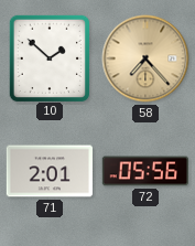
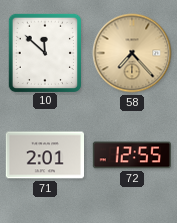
10: 1:52 -> 11:52 (44, 52)
72: 05:56 -> 12:55 (131, 155)
